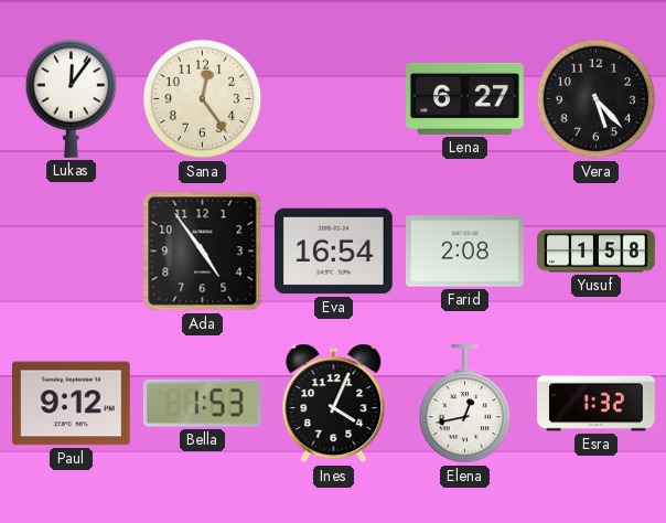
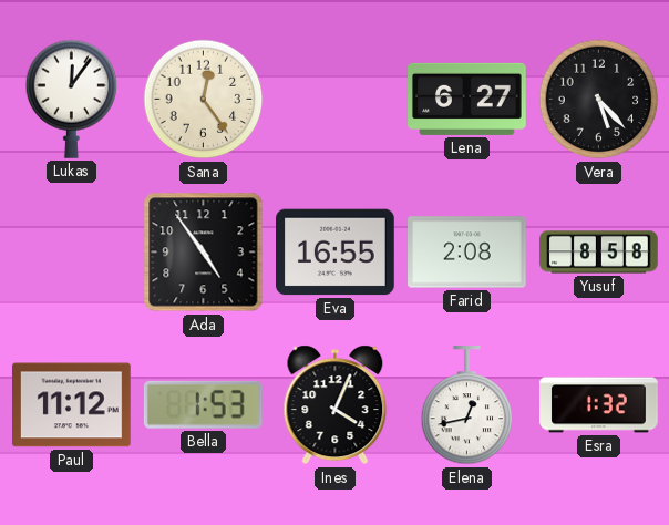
Eva: 16:54 -> 16:55 (336, 253)
Yusuf: 1:58 -> 8:58 (599, 253)
Paul: 9:12 -> 11:12 (72, 405)
